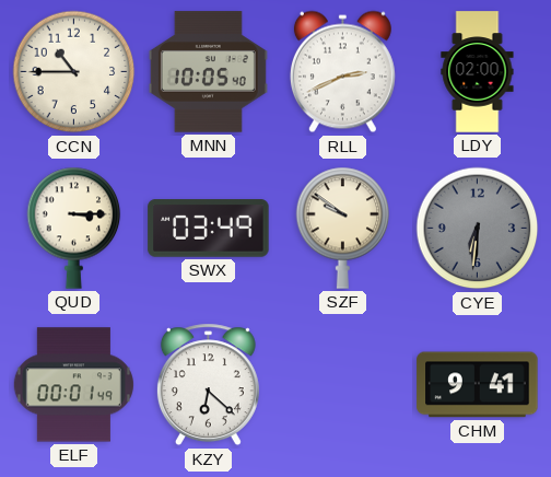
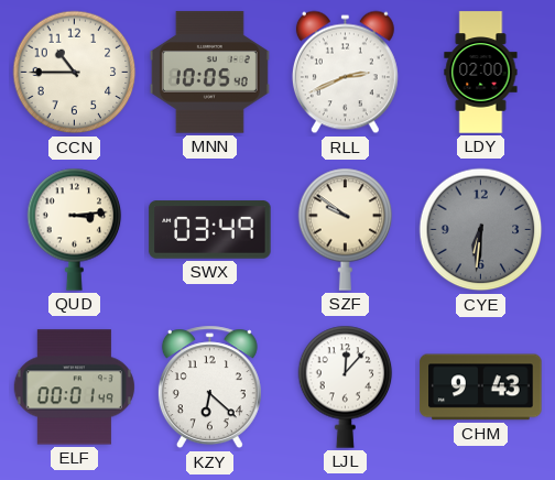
QUD: 3:15 -> 3:14 (75, 229)
LJL: none -> 12:07 (346, 386)
CHM: 9:41 -> 9:43 (481, 388)
